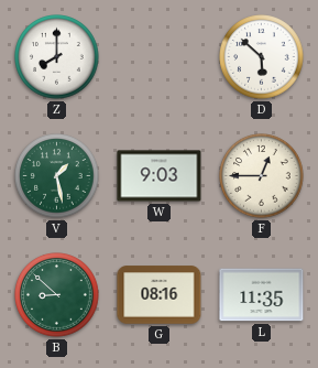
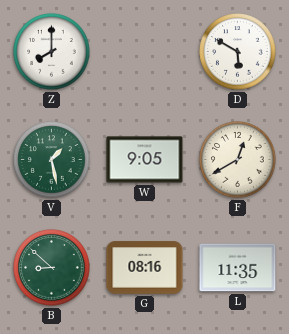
D: 5:52 -> 5:50 (238, 52)
W: 9:03 -> 9:05 (145, 160)
F: 12:45 -> 12:40 (238, 160)
